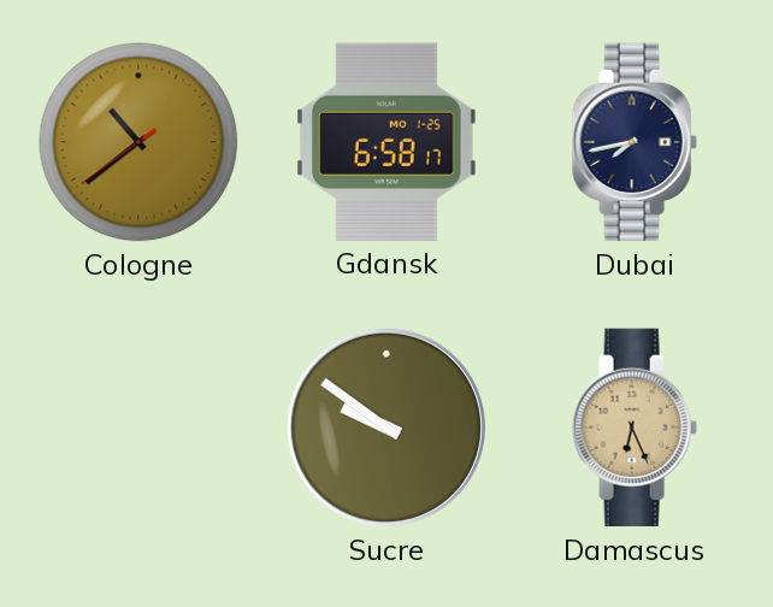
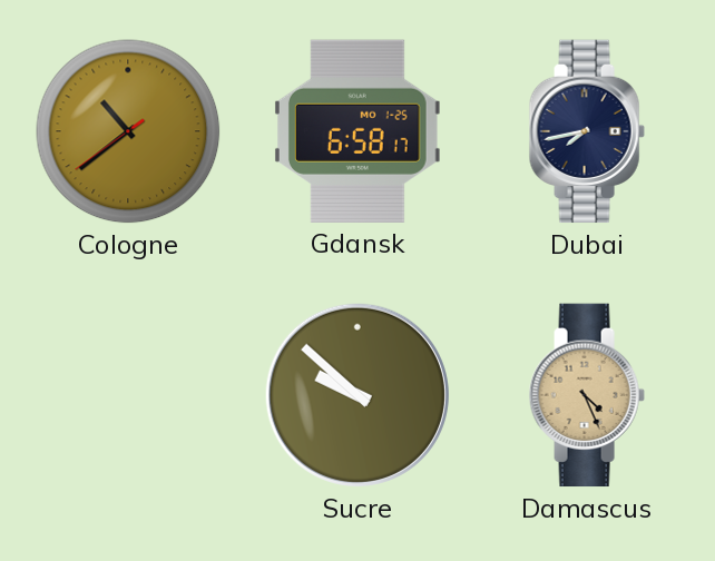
Sucre: 9:51 -> 9:52 (357, 395)
Damascus: 6:26 -> 4:26 (587, 395)
